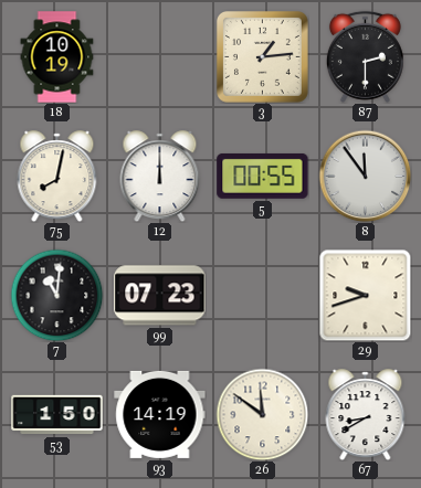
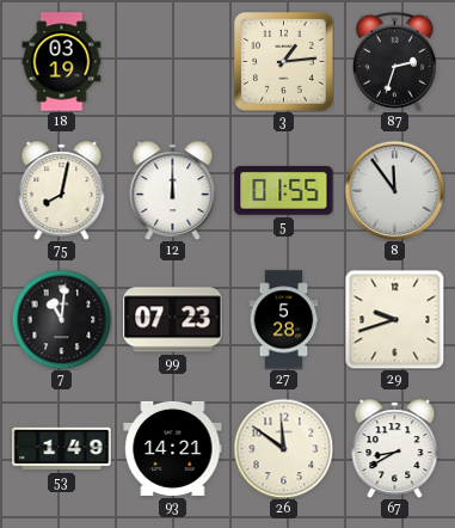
18: 10:19 -> 03:19 (62, 62)
87: 2:30 -> 2:33 (394, 61)
5: 00:55 -> 01:55 (284, 190)
27: none -> 5:28 (284, 320)
53: 1:50 -> 1:49 (62, 449)
93: 14:19 -> 14:21 (173, 448)
